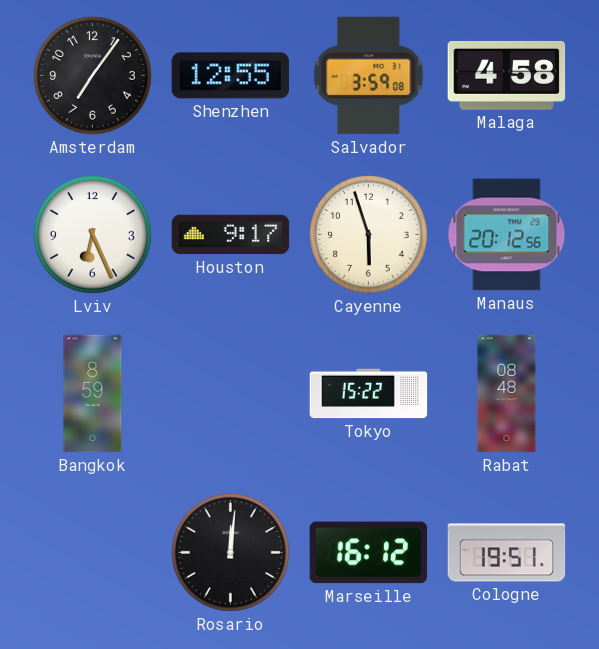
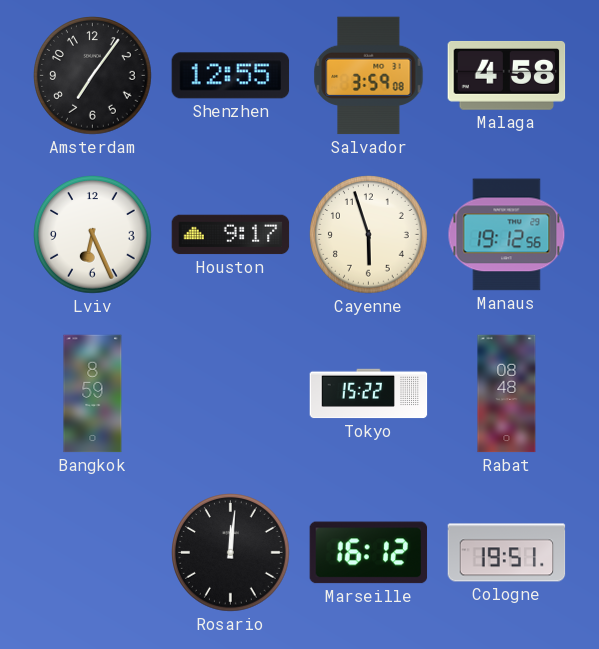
Manaus: 20:12 -> 19:12 (507, 235)
